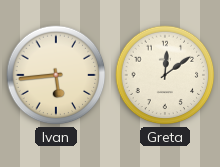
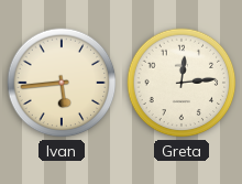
Greta: 12:09 -> 12:14 (182, 83)
